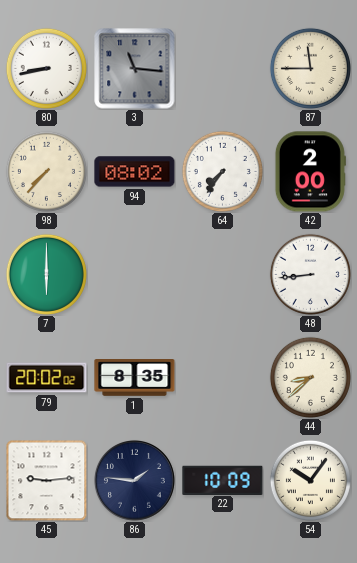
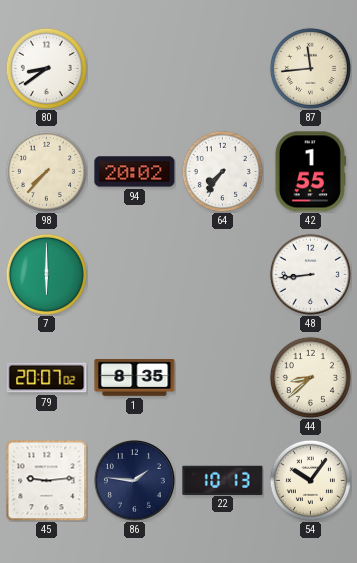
80: 8:43 -> 8:39 (46, 68)
3: 11:16 -> none (135, 69)
87: 11:45 -> 11:44 (310, 68)
94: 08:02 -> 20:02 (135, 172)
42: 2:00 -> 1:55 (310, 172)
79: 20:02 -> 20:07 (47, 378)
22: 10:09 -> 10:13 (223, 480)
